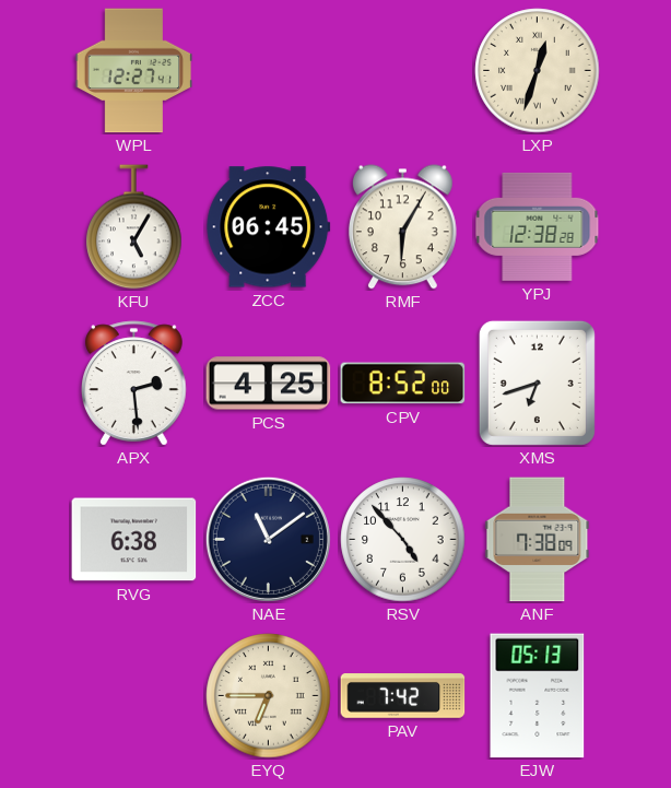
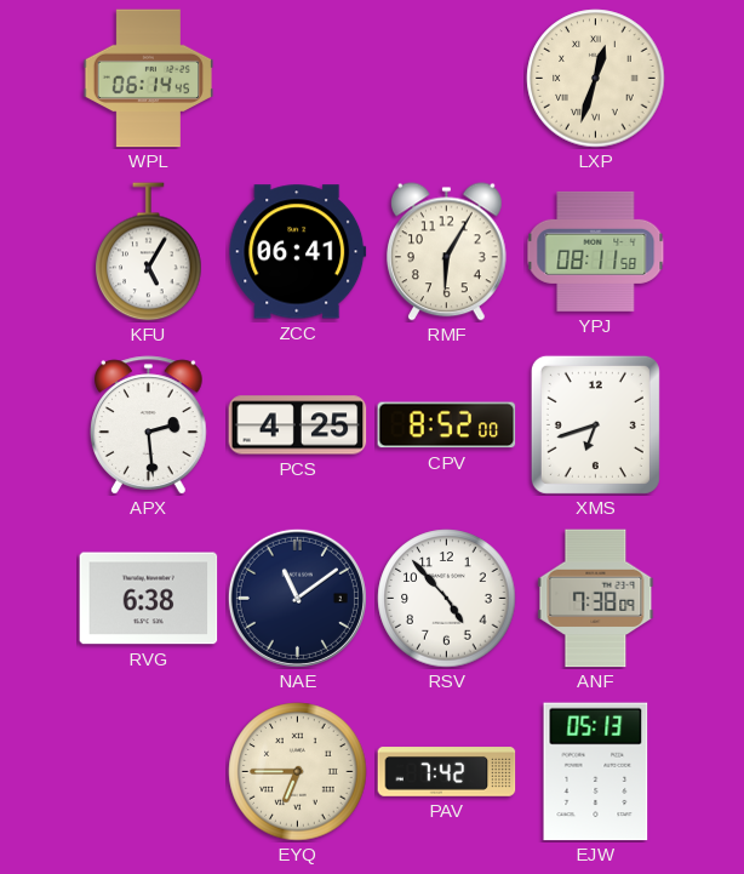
WPL: 12:27 -> 06:14 (149, 79)
ZCC: 06:45 -> 06:41 (298, 252)
YPJ: 12:38 -> 08:11 (596, 251)
